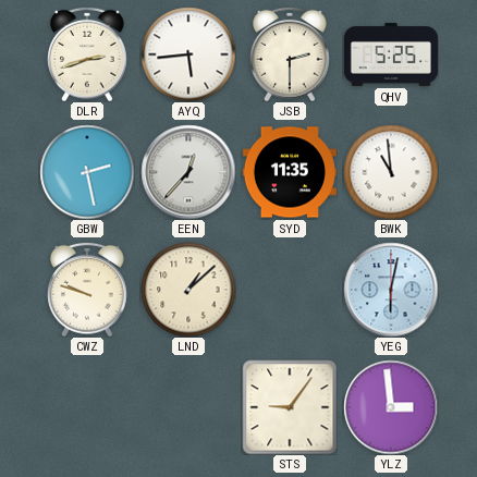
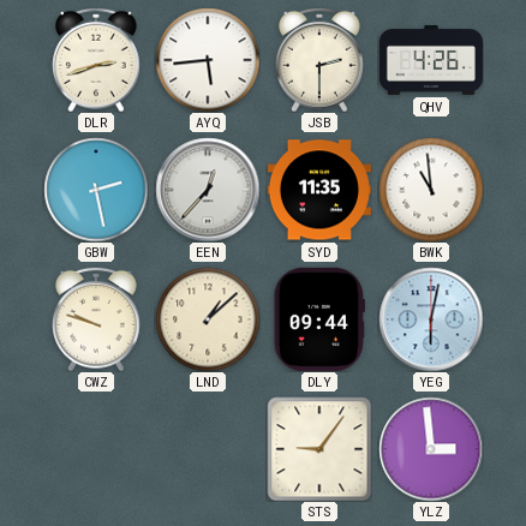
QHV: 5:25 -> 4:26 (431, 60)
DLY: none -> 09:44 (319, 319)
